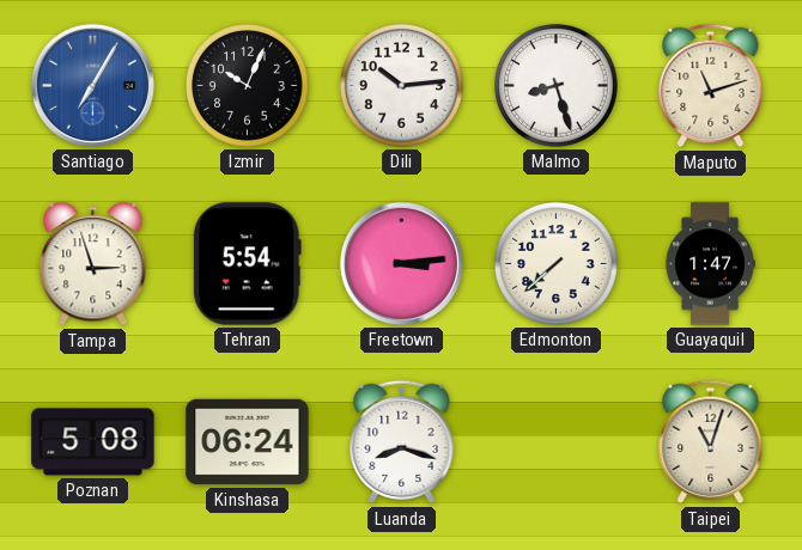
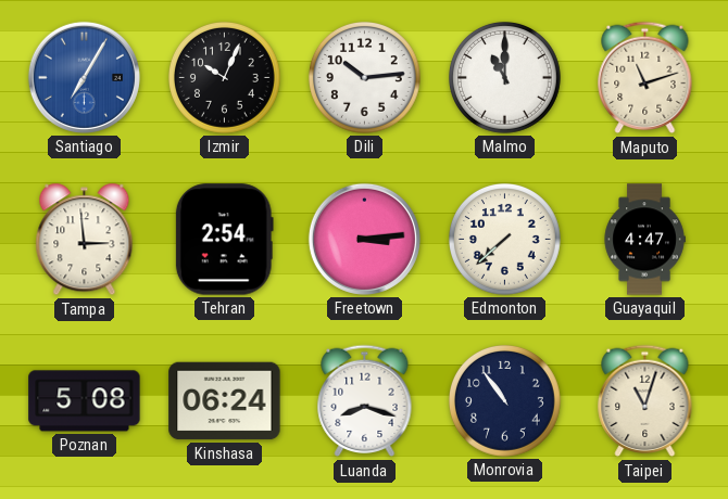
Malmo: 8:27 -> 11:00 (505, 78)
Tampa: 2:57 -> 2:59 (85, 240)
Tehran: 5:54 -> 2:54 (224, 240)
Guayaquil: 1:47 -> 4:47 (644, 240)
Monrovia: none -> 10:54 (505, 401)
